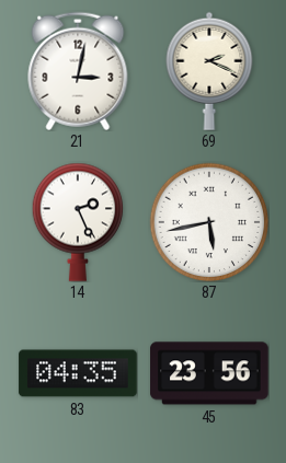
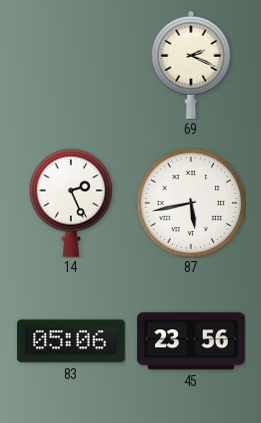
21: 3:02 -> none (78, 71)
83: 04:35 -> 05:06 (71, 341)
